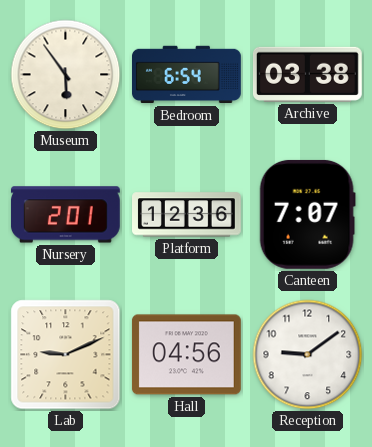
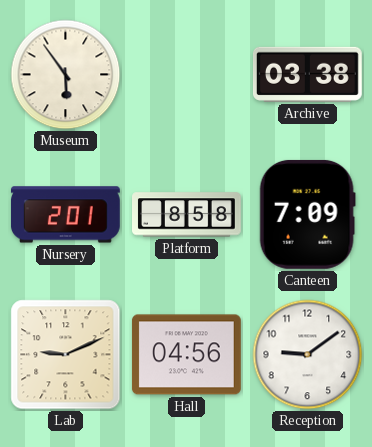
Bedroom: 6:54 -> none (187, 75)
Platform: 12:36 -> 8:58 (187, 215)
Canteen: 7:07 -> 7:09 (307, 214)
